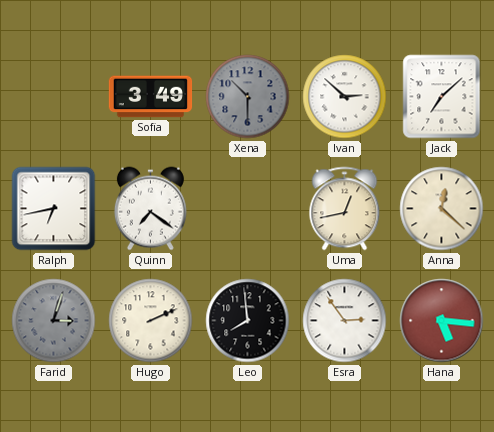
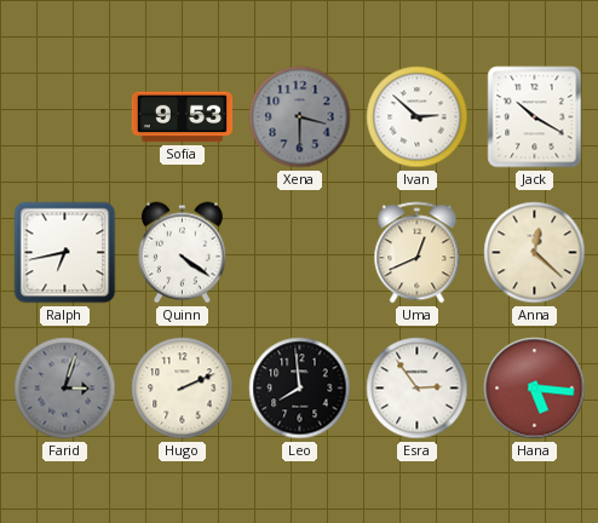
Sofia: 3:49 -> 9:53 (183, 117)
Xena: 10:30 -> 3:30 (300, 117)
Jack: 7:08 -> 10:20 (535, 117)
Quinn: 7:21 -> 4:21 (182, 253)
Uma: 12:43 -> 12:41 (418, 253)
